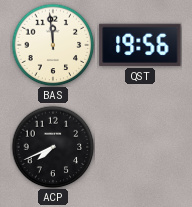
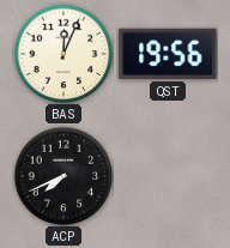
BAS: 11:59 -> 12:04 (63, 54)
